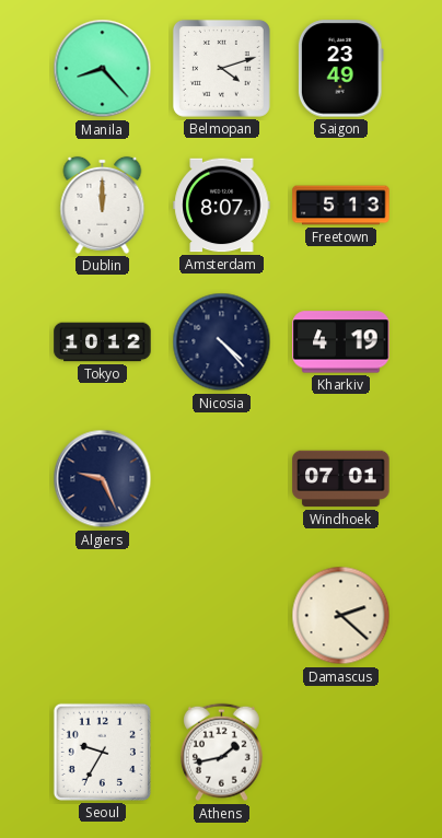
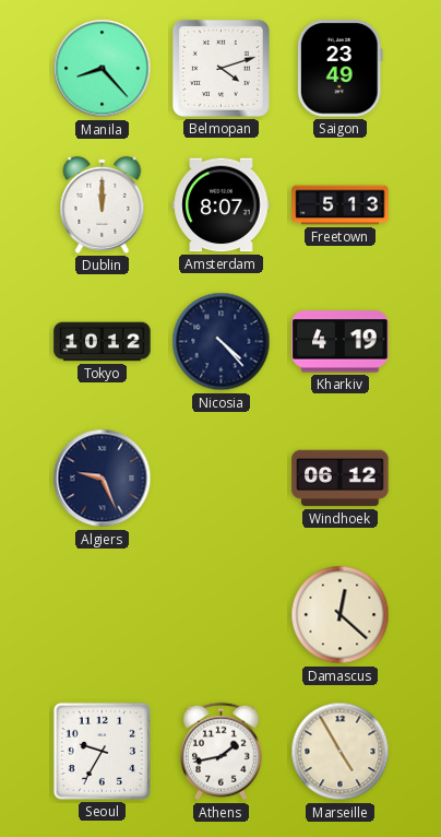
Windhoek: 07:01 -> 06:12 (341, 479)
Damascus: 2:22 -> 12:22 (341, 615)
Marseille: none -> 4:55 (341, 752)
